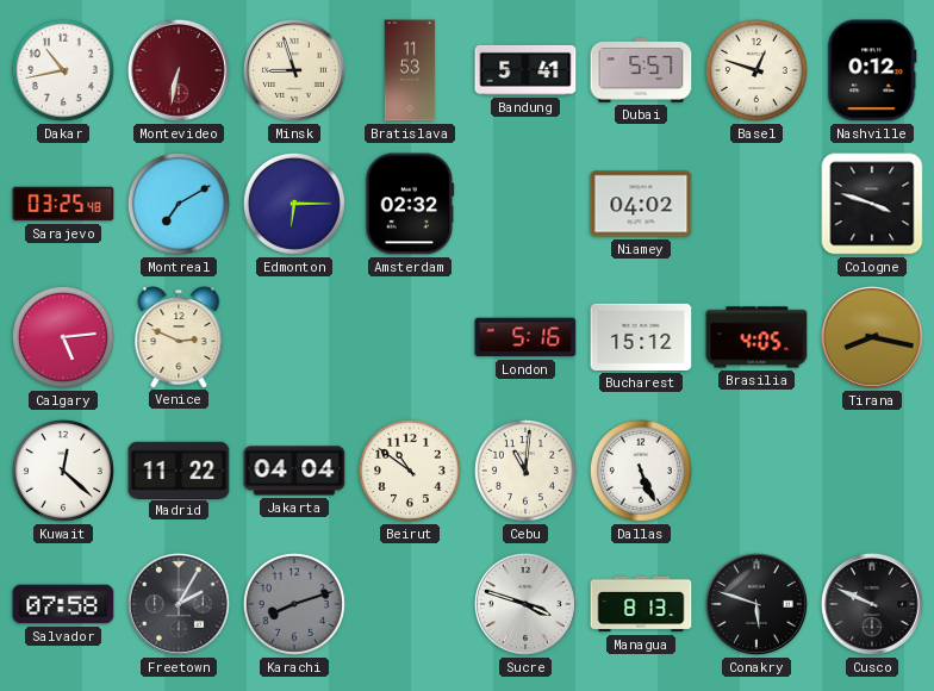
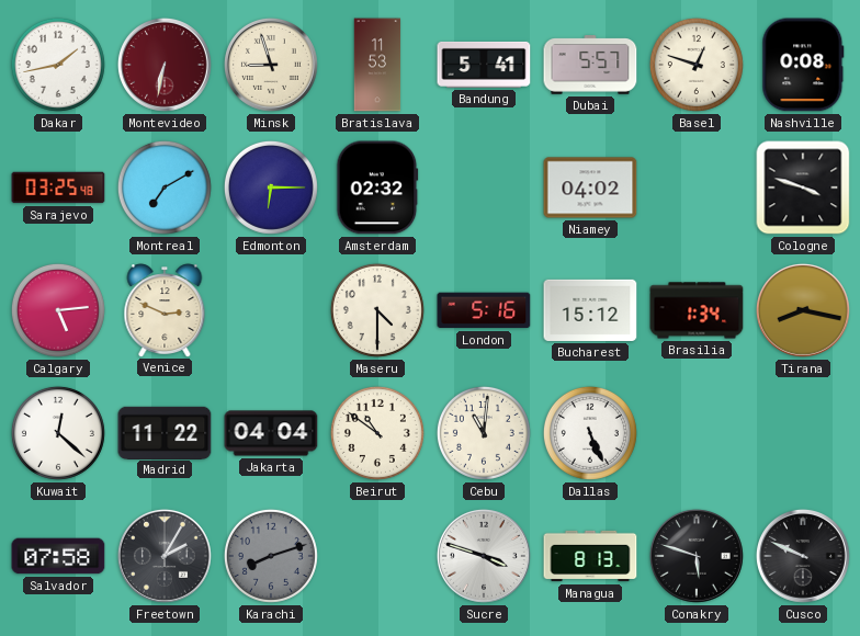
Dakar: 10:43 -> 1:43 (58, 65)
Nashville: 0:12 -> 0:08 (803, 65)
Maseru: none -> 4:30 (377, 310)
Brasilia: 4:05 -> 1:34 (697, 310)
